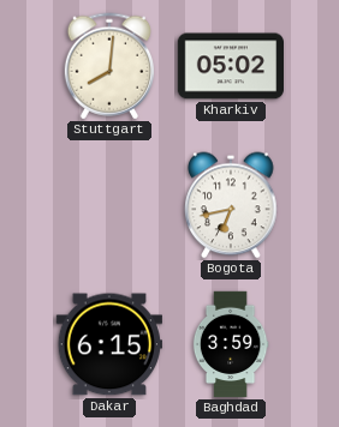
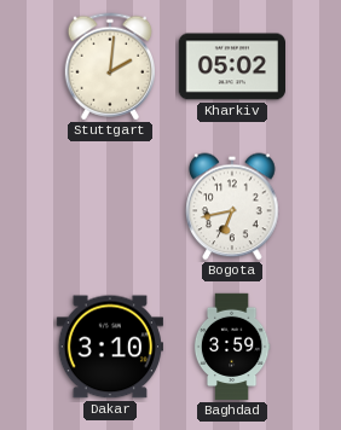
Stuttgart: 8:01 -> 2:01 (109, 66)
Dakar: 6:15 -> 3:10 (109, 347)
